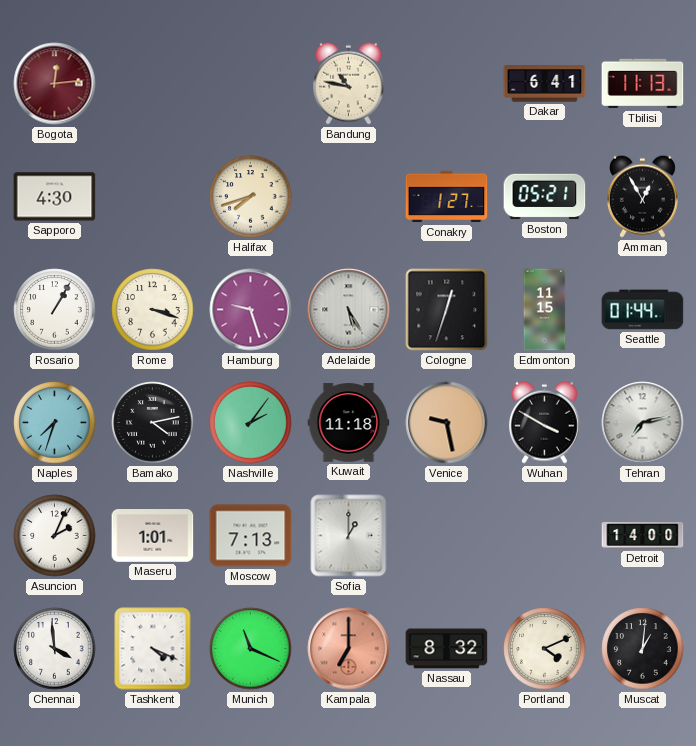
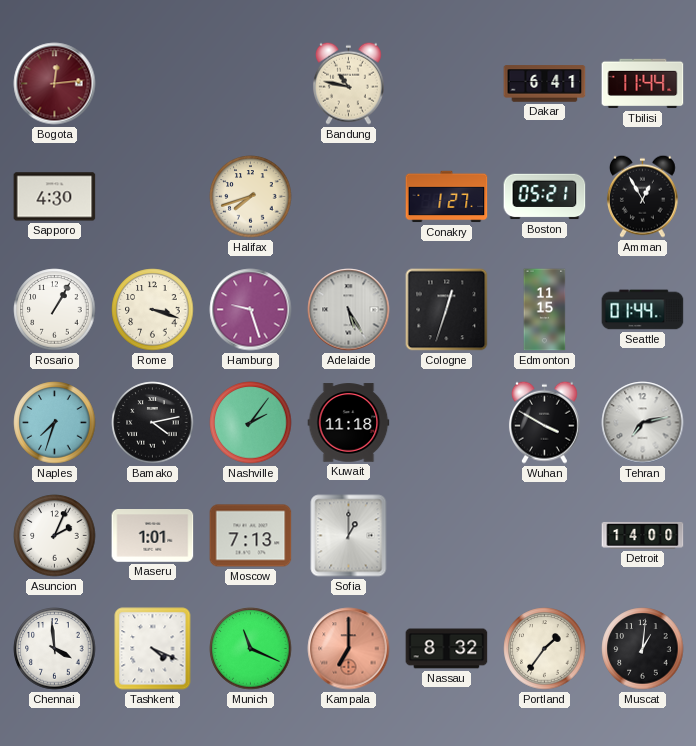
Tbilisi: 11:13 -> 11:44 (643, 84)
Venice: 9:28 -> none (447, 423)
Portland: 4:11 -> 1:36 (545, 649)
